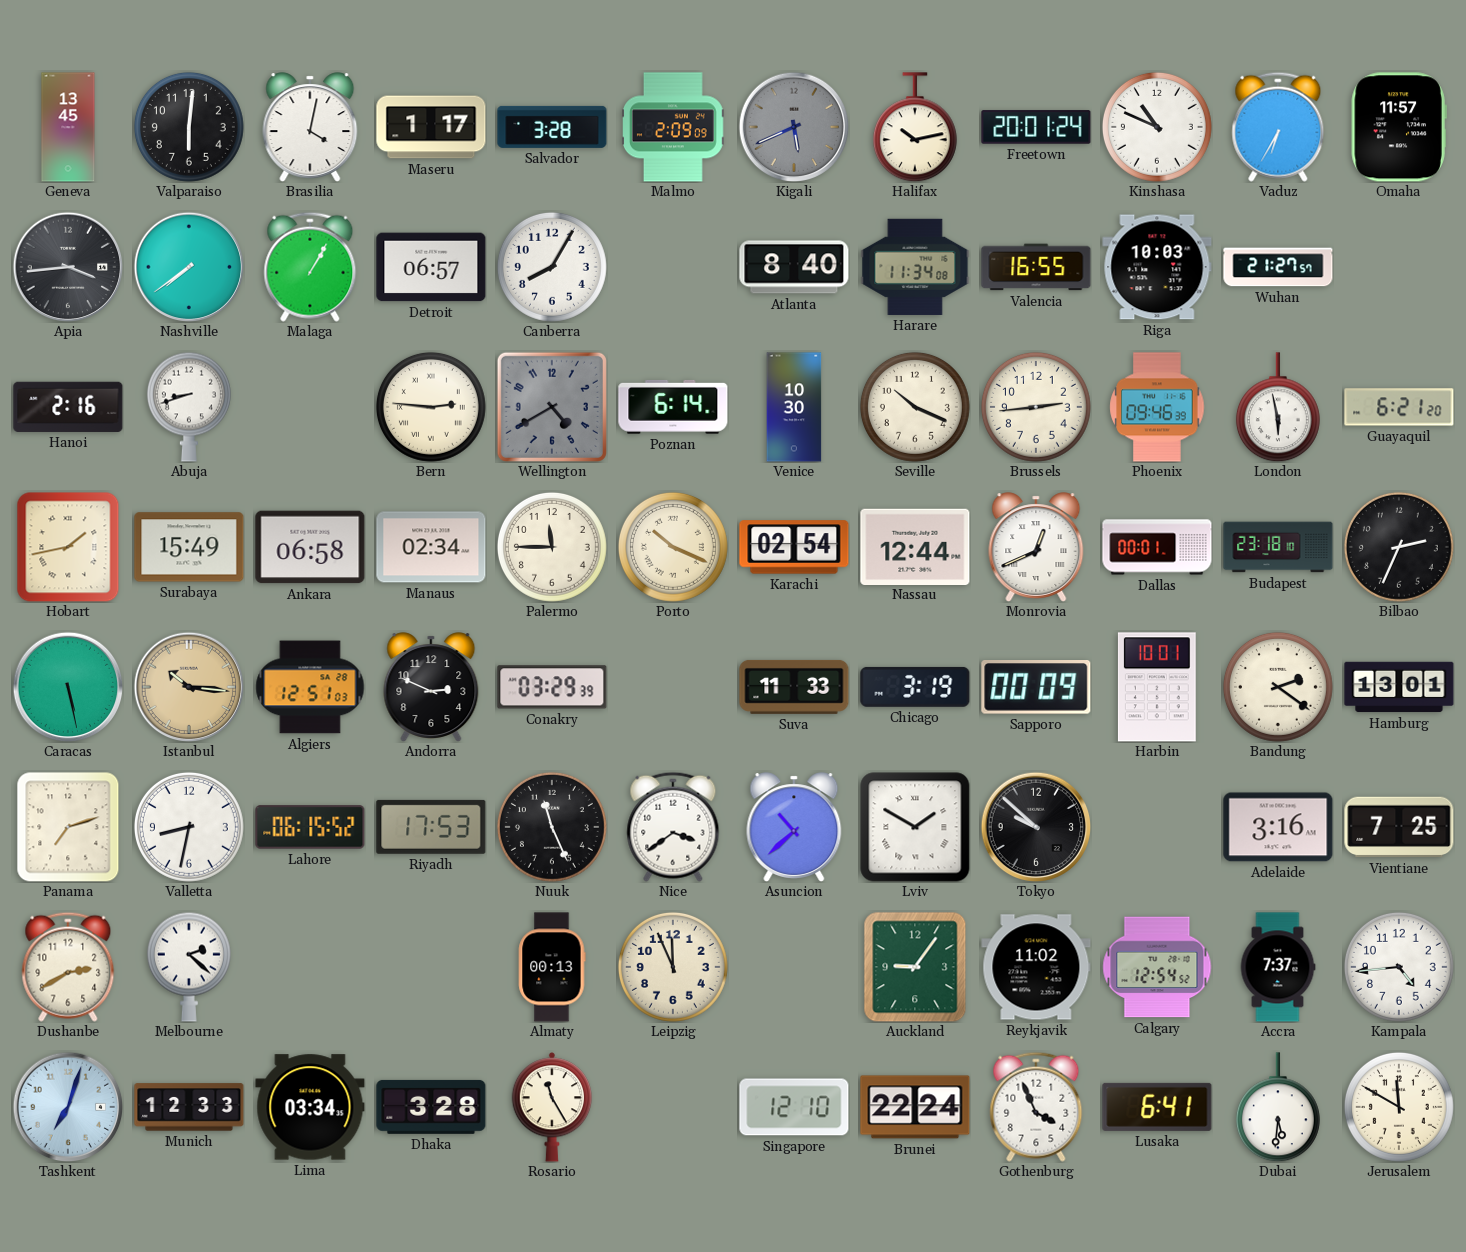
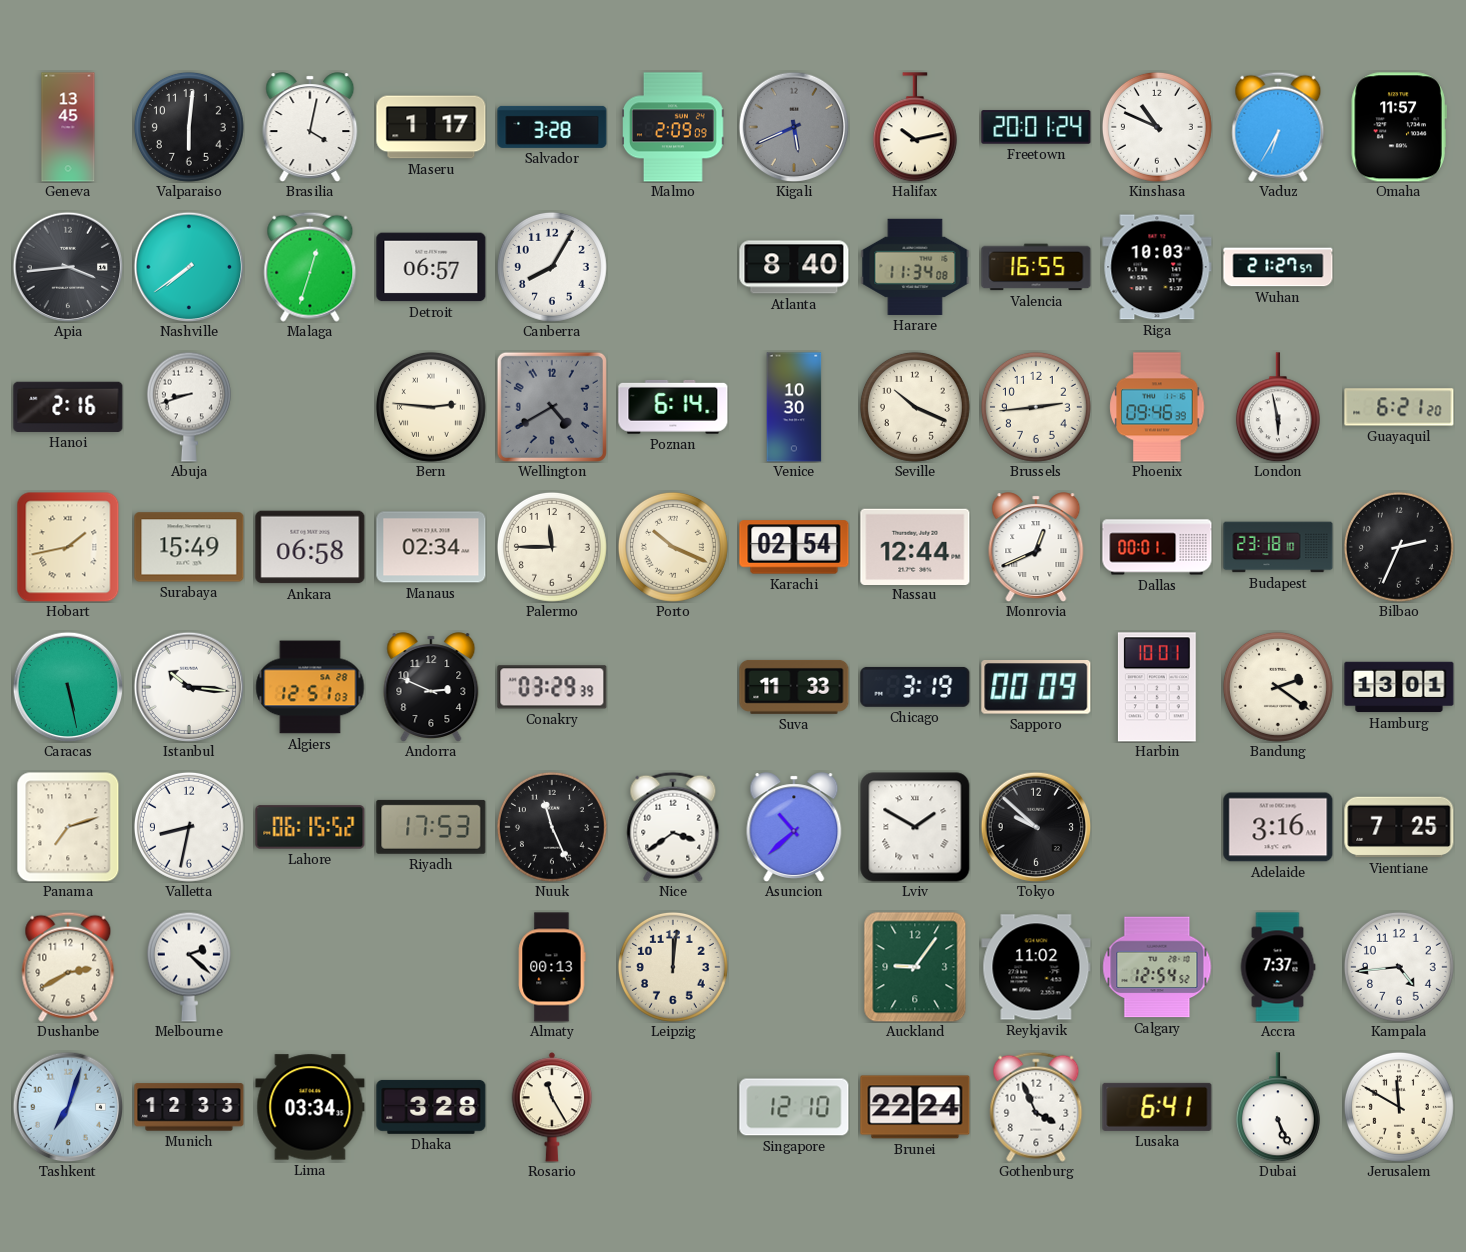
Malaga: 1:05 -> 12:33 (310, 267)
Istanbul dial: champagne -> white (189, 687)
Leipzig: 11:56 -> 12:01 (673, 967)
Dubai: 5:31 -> 5:26 (1278, 1107)
